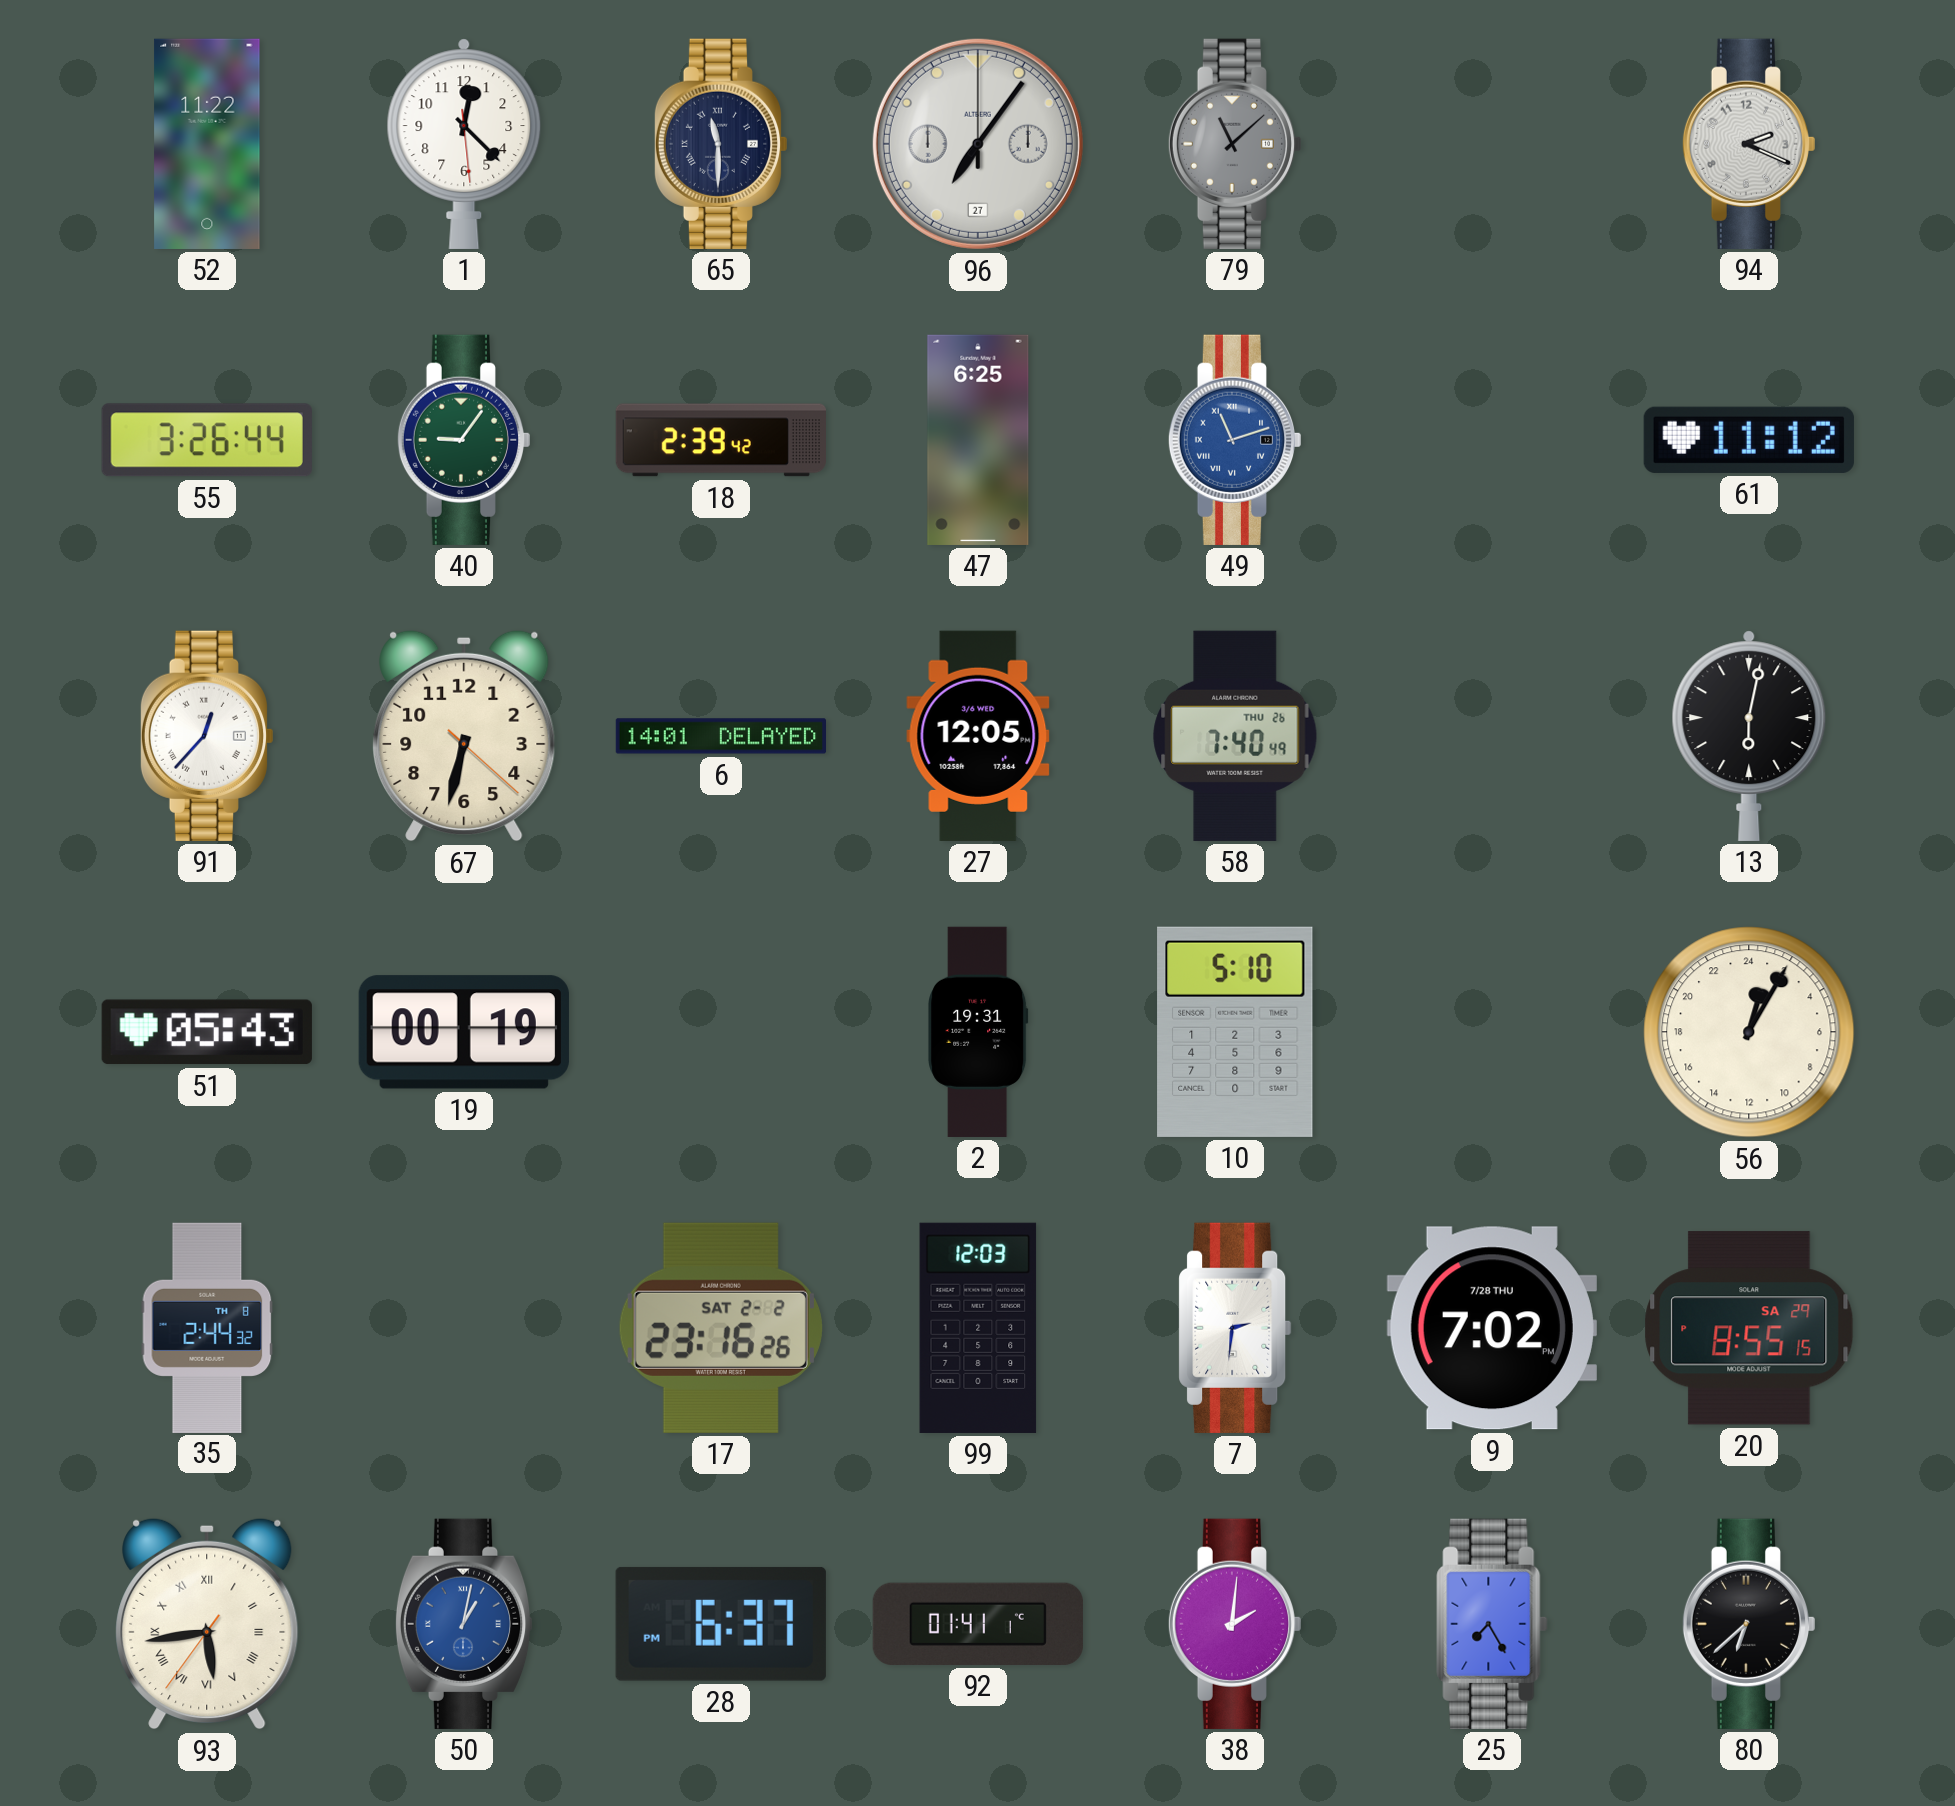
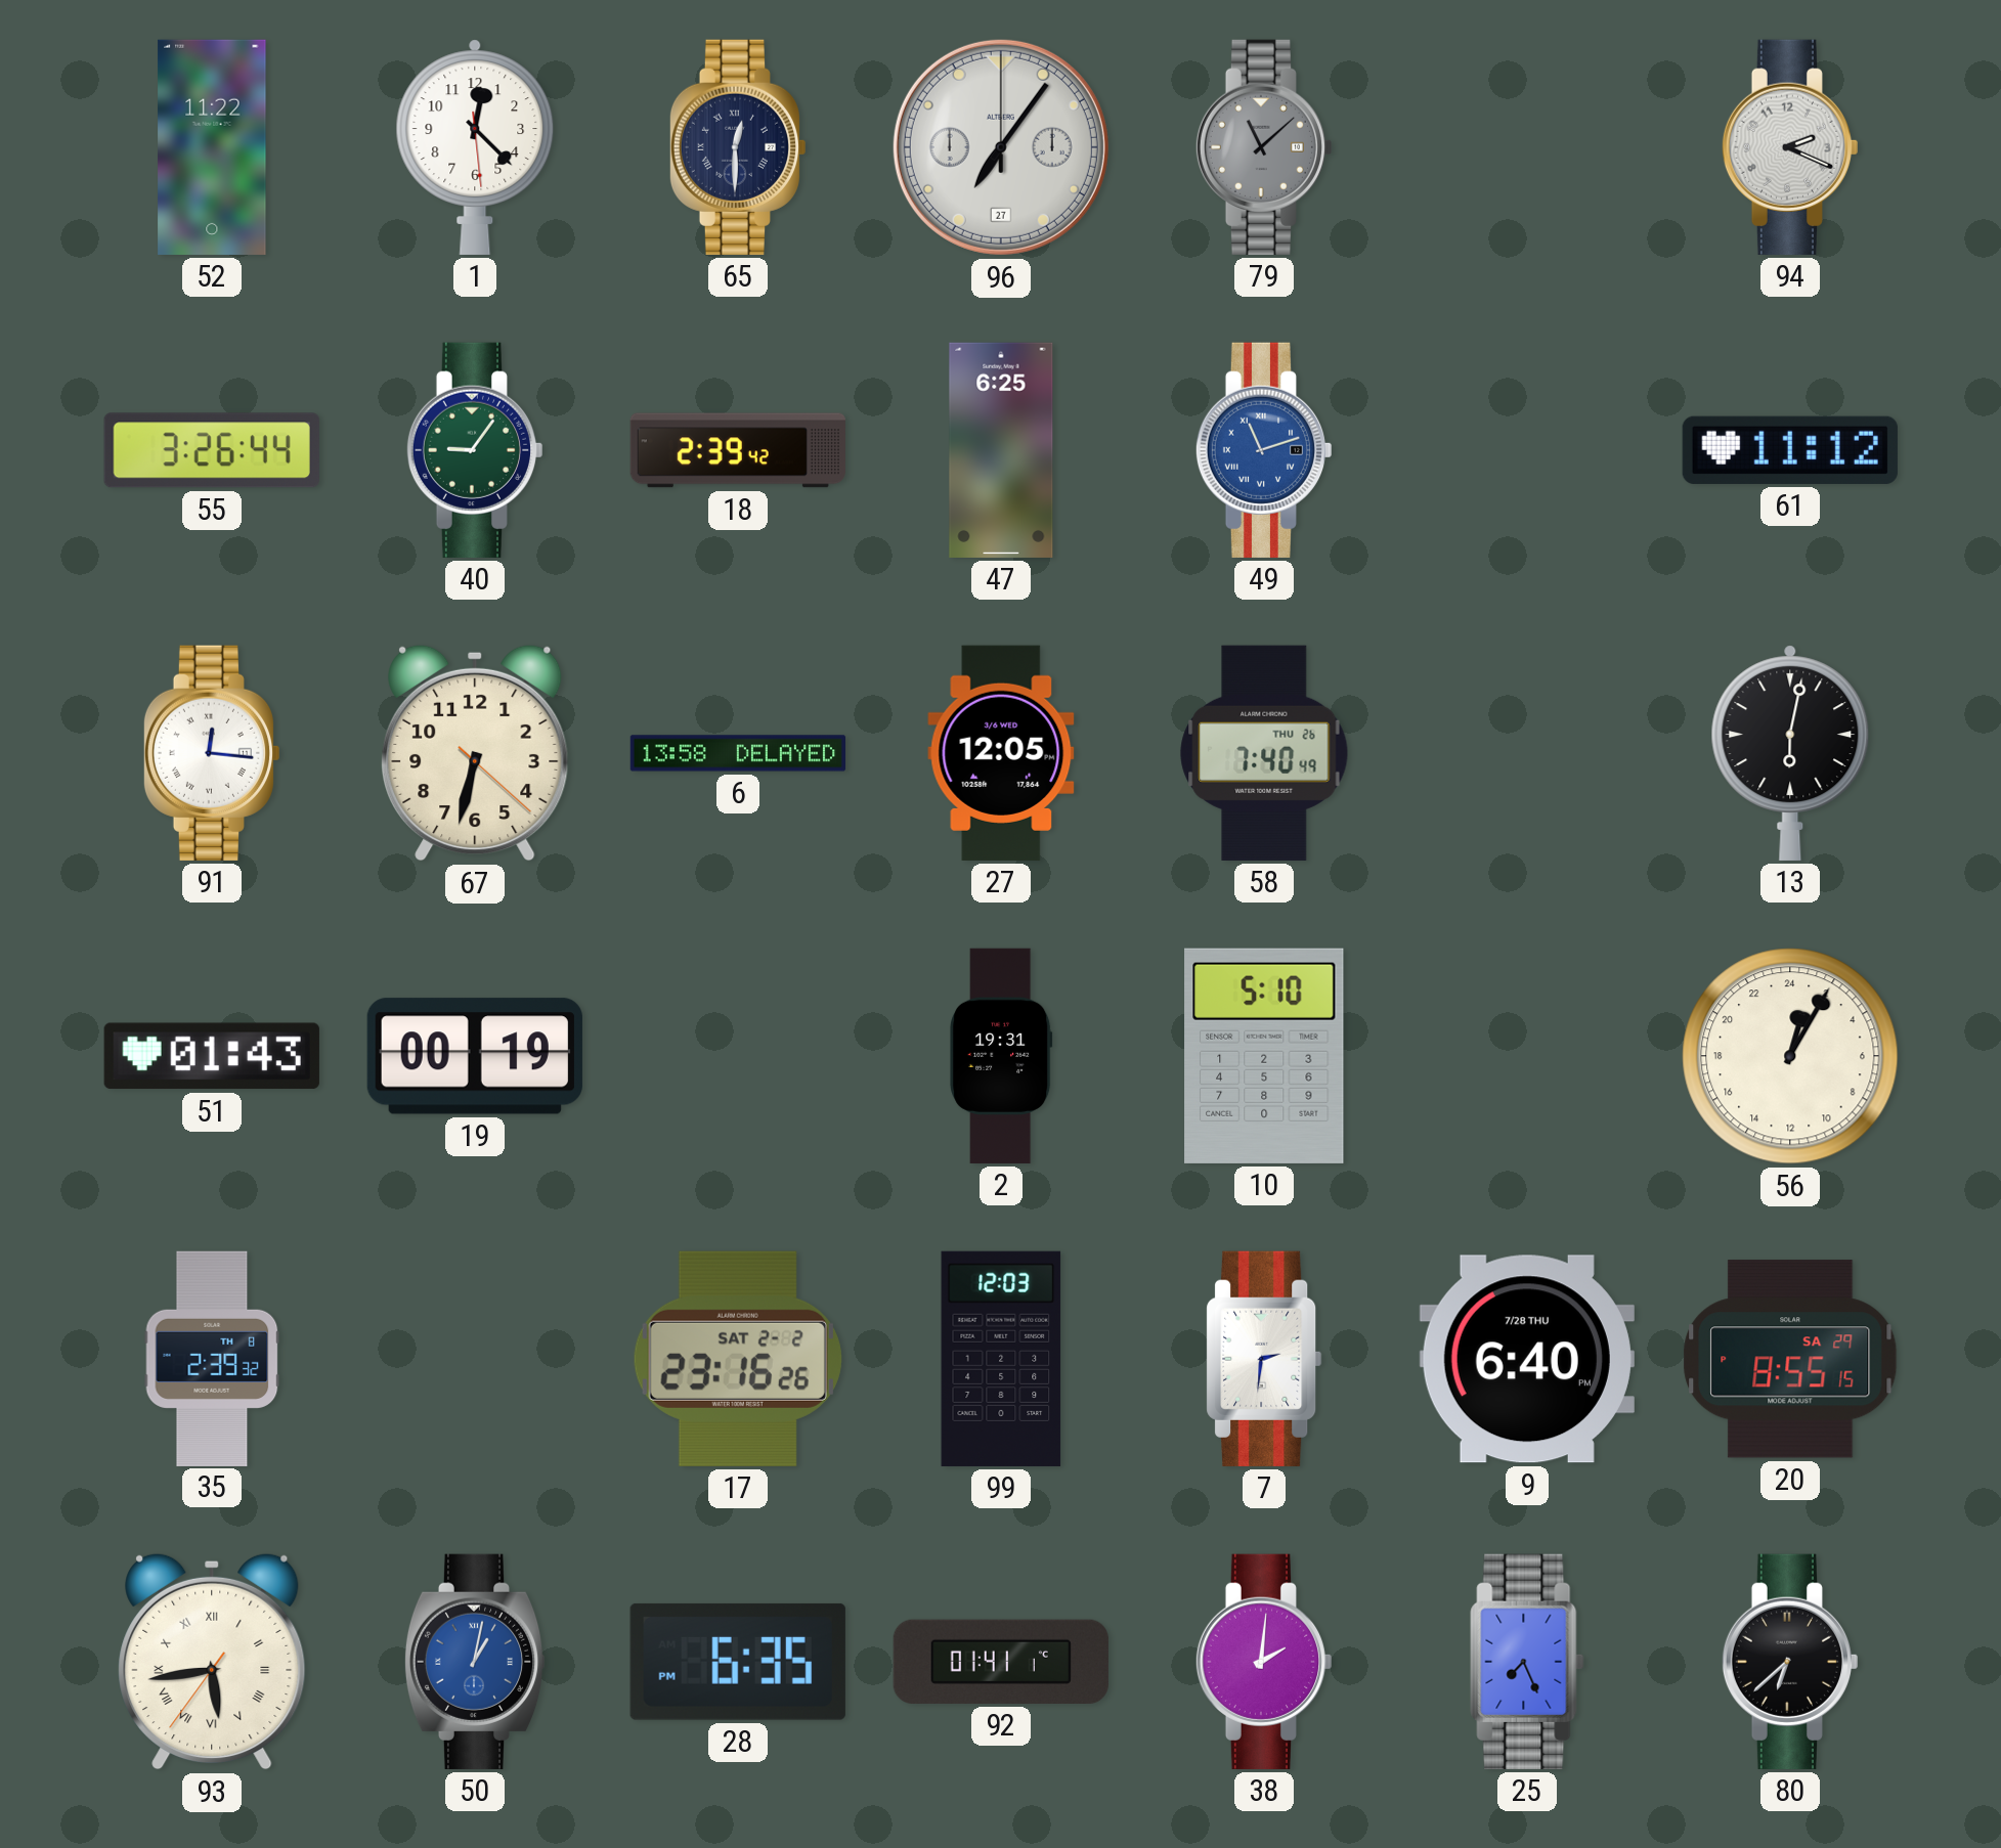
65: 11:30 -> 12:30 (737, 147)
91: 12:37 -> 12:16 (211, 753)
6: 14:01 -> 13:58 (738, 753)
51: 05:43 -> 01:43 (212, 1056)
35: 2:44 -> 2:39 (212, 1358)
9: 7:02 -> 6:40 (1527, 1359)
28: 6:37 -> 6:35 (738, 1662)
25: 7:25 -> 7:26 (1527, 1662)
